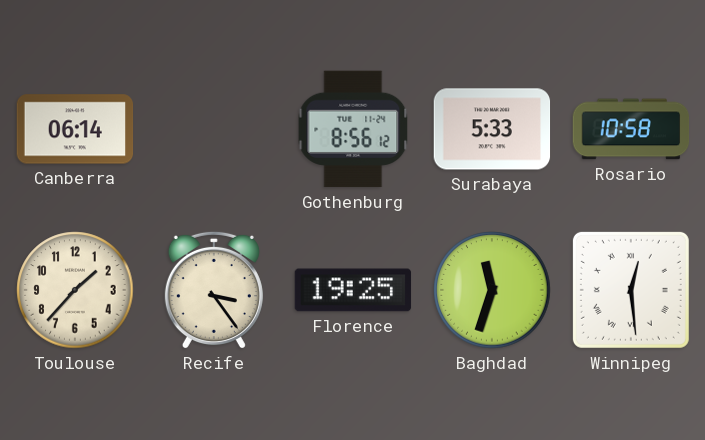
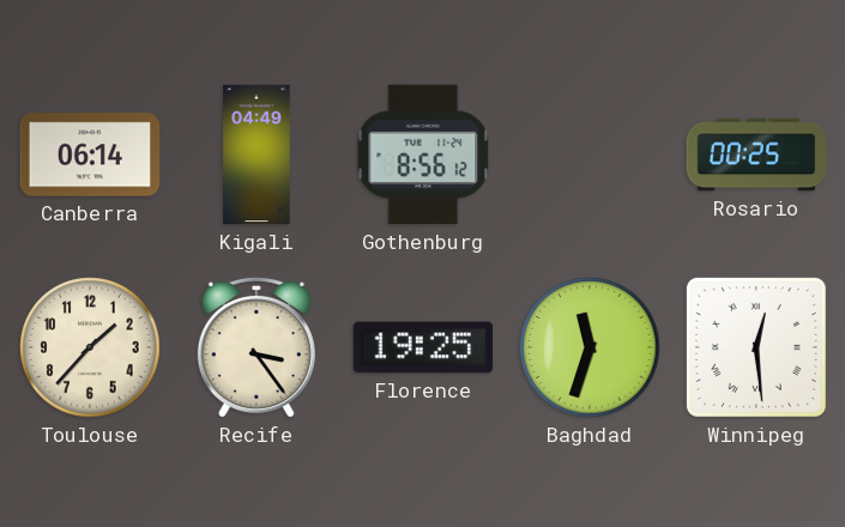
Kigali: none -> 04:49 (256, 155)
Surabaya: 5:33 -> none (492, 129)
Rosario: 10:58 -> 00:25 (756, 155)
